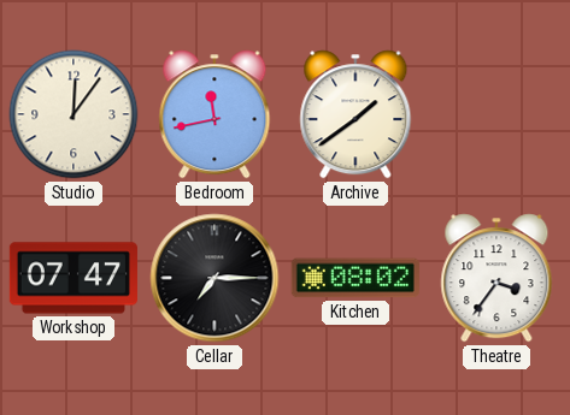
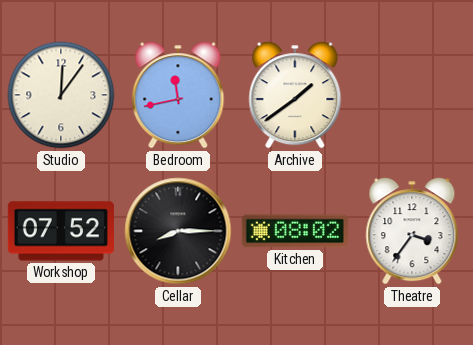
Workshop: 07:47 -> 07:52 (61, 231)
Cellar: 7:15 -> 8:15 (178, 231)
